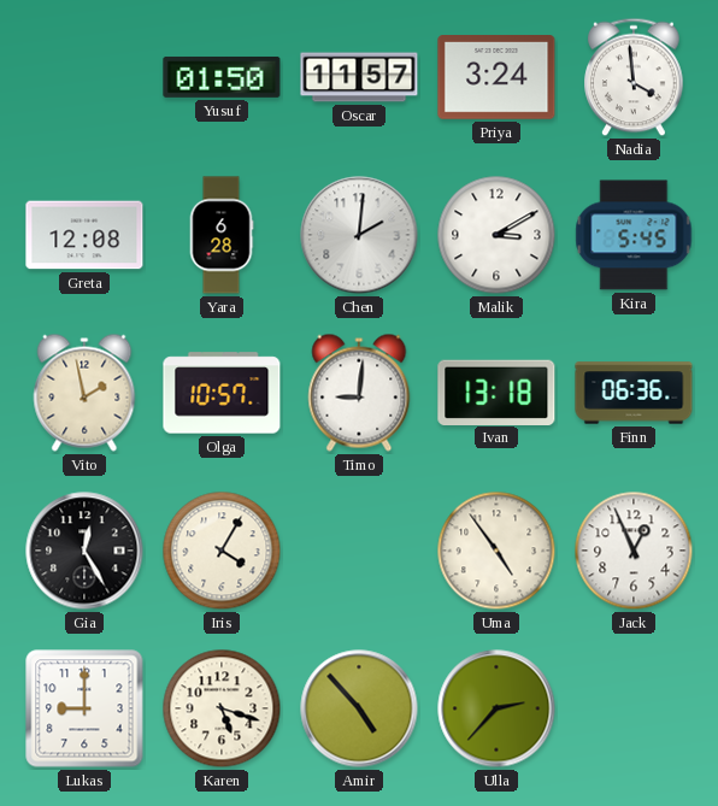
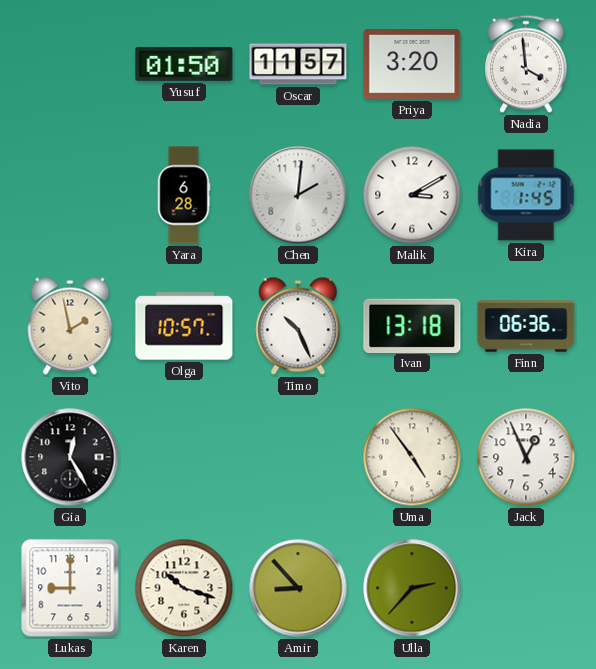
Priya: 3:24 -> 3:20 (412, 65)
Greta: 12:08 -> none (84, 235)
Kira: 5:45 -> 1:45 (526, 195)
Timo: 9:01 -> 10:26 (298, 326)
Iris: 4:05 -> none (222, 551)
Karen: 5:18 -> 10:18 (184, 588)
Amir: 4:53 -> 8:53 (298, 588)
